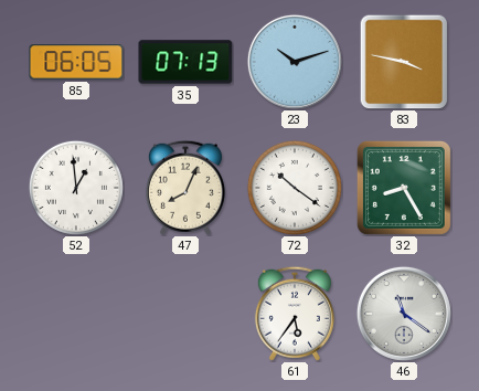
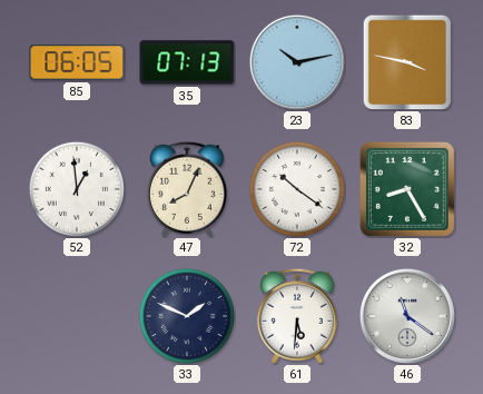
23: 10:12 -> 10:13 (297, 62)
33: none -> 1:49 (187, 316)
61: 5:36 -> 5:31 (297, 316)
